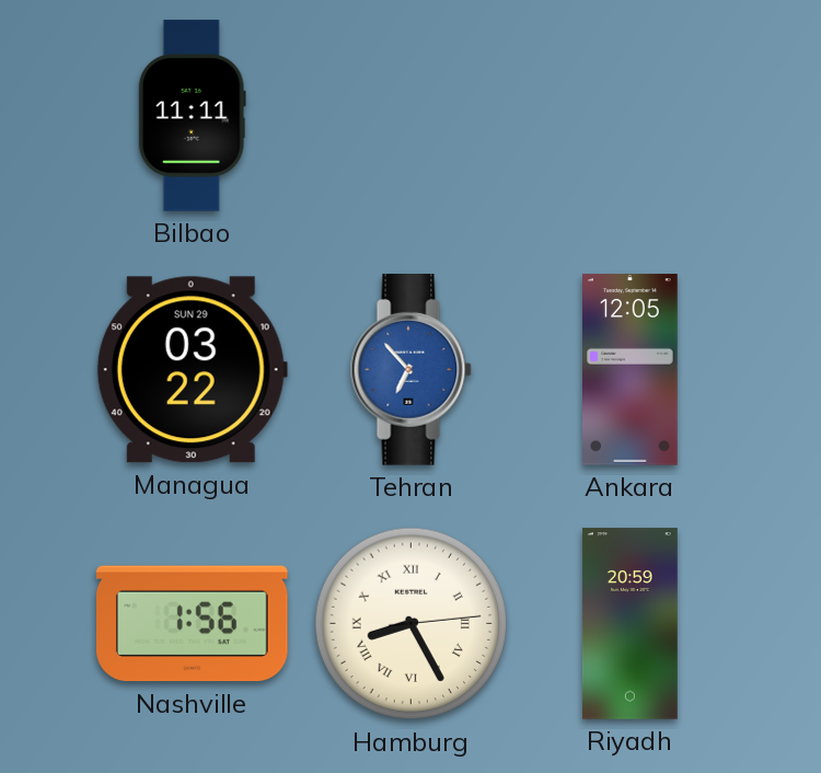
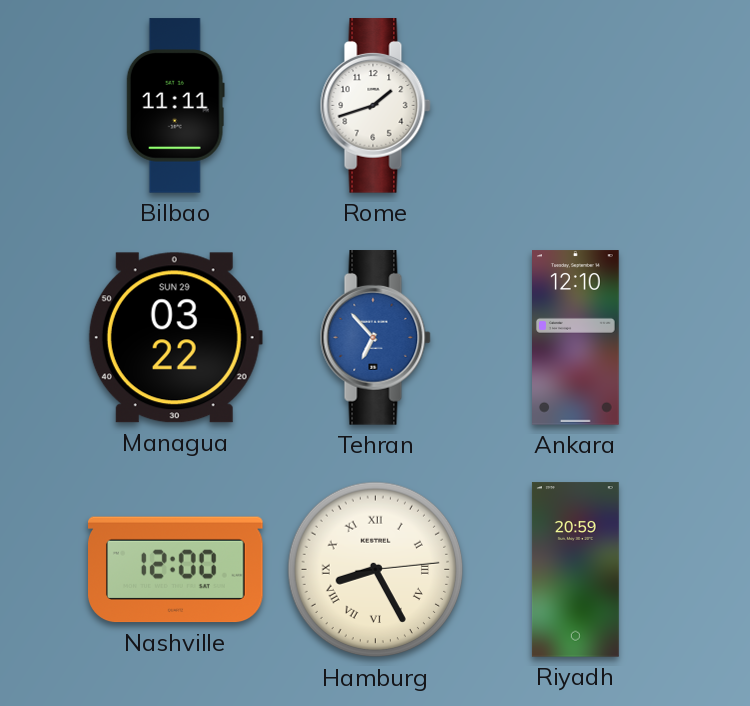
Rome: none -> 1:42 (375, 106)
Ankara: 12:05 -> 12:10 (576, 338)
Nashville: 1:56 -> 12:00 (176, 570)
